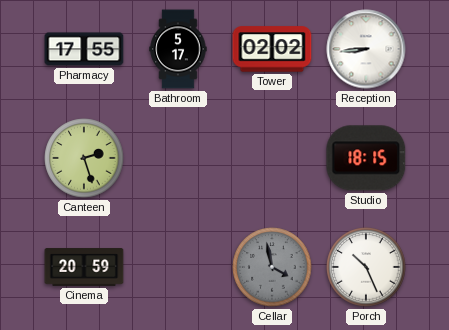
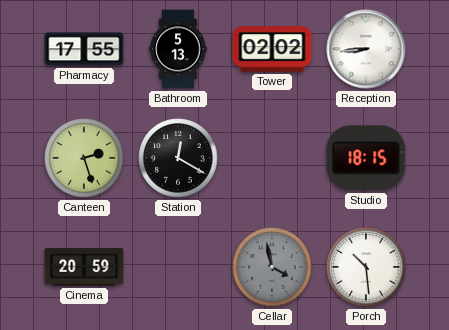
Bathroom: 5:17 -> 5:13 (178, 49)
Station: none -> 12:20 (178, 158)
Porch: 10:26 -> 10:29 (366, 267)
